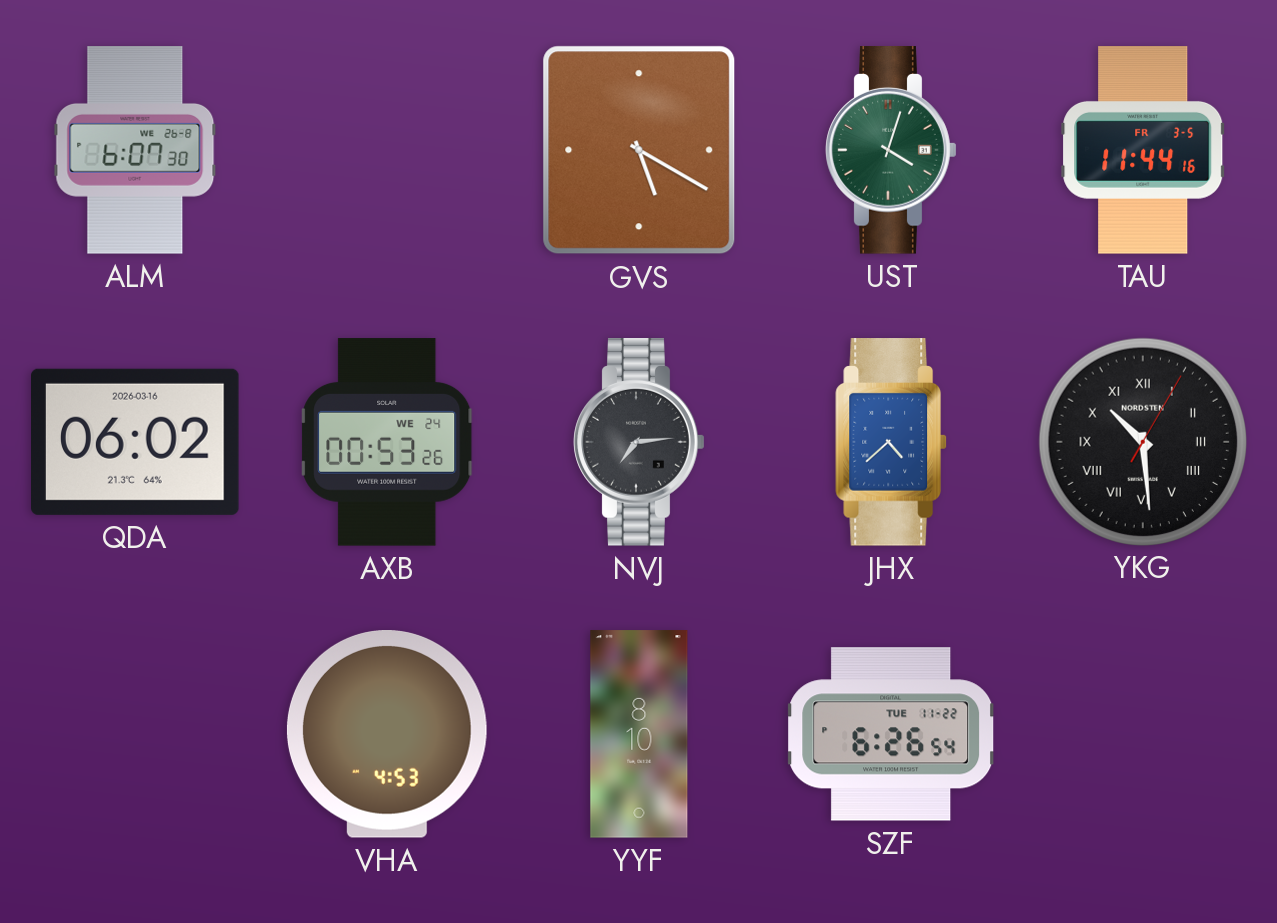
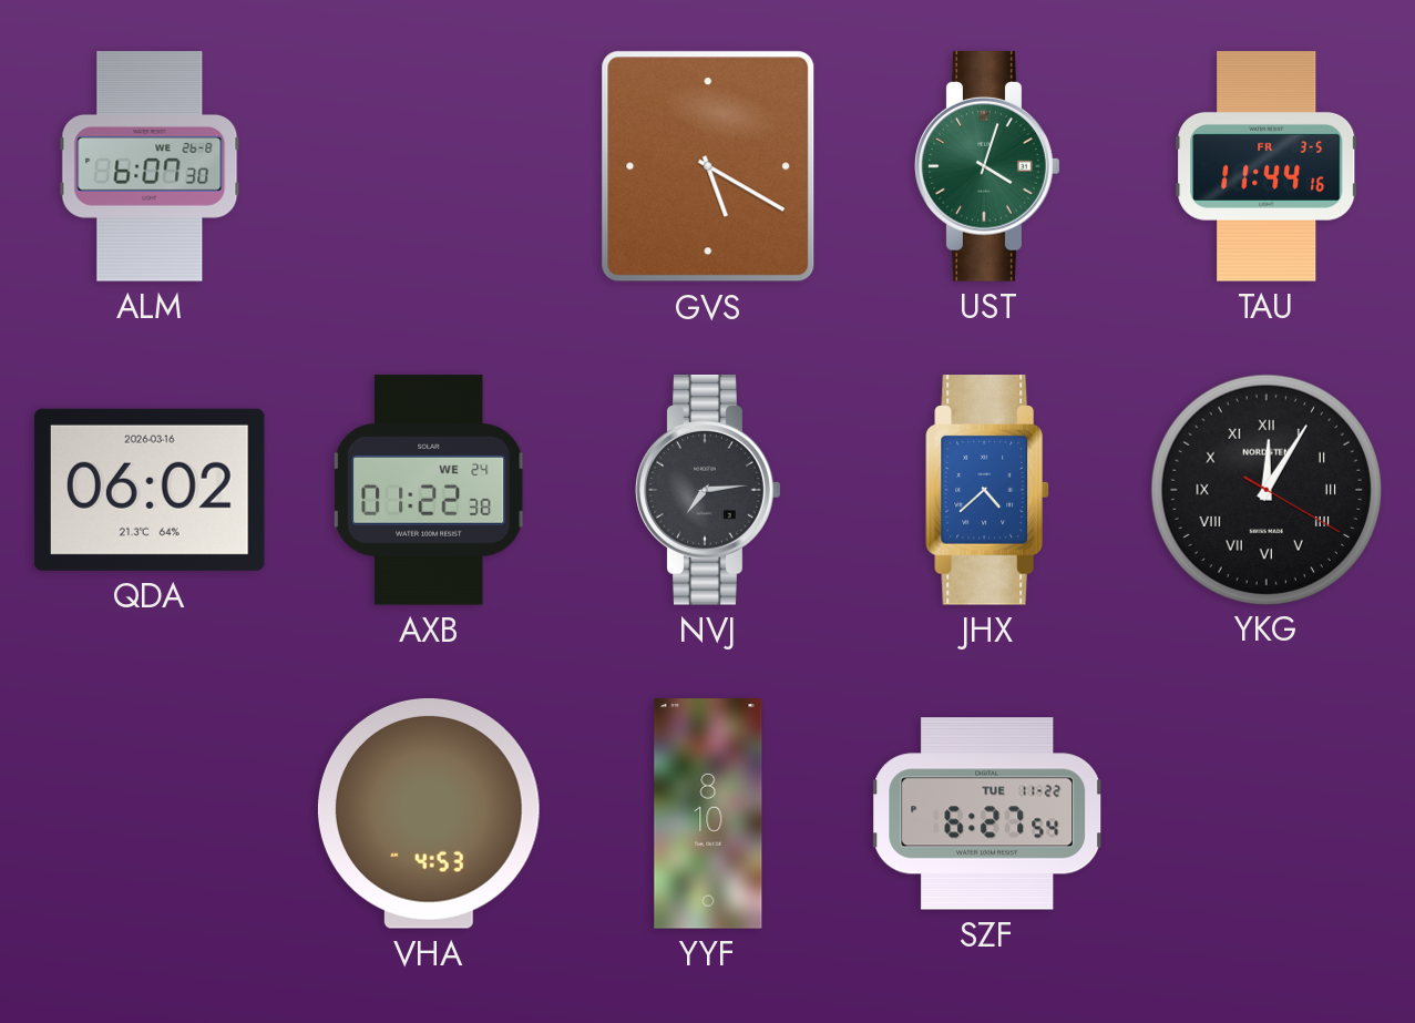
AXB: 00:53 -> 01:22 (429, 490)
YKG: 10:29 -> 12:05 (1265, 489)
SZF: 6:26 -> 6:27 (987, 814)
